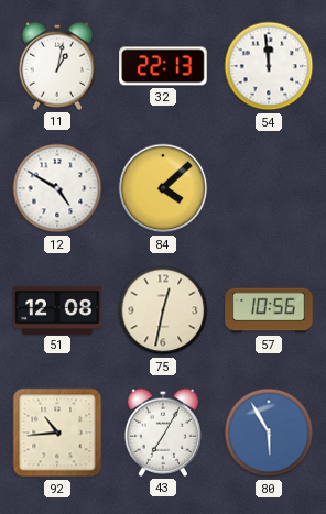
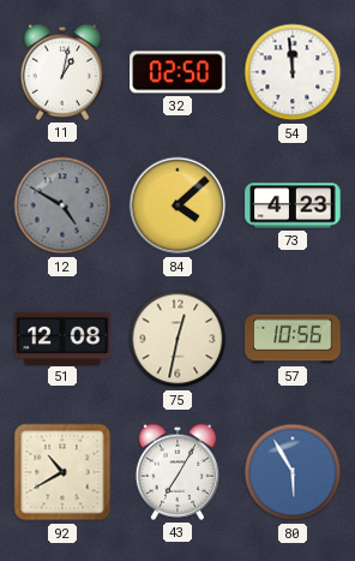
32: 22:13 -> 02:50 (177, 72)
12 dial: white -> grey (62, 205)
73: none -> 4:23 (293, 205)
92: 10:44 -> 10:40 (62, 472)
